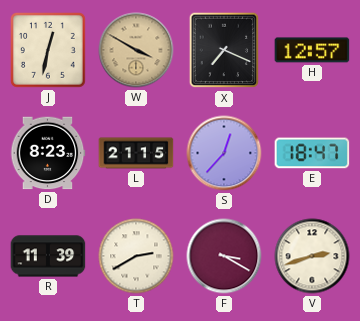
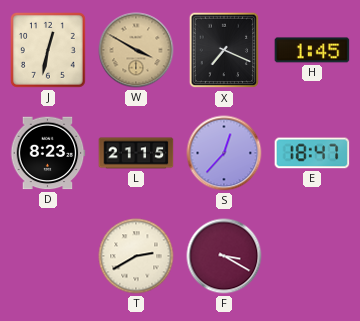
H: 12:57 -> 1:45 (312, 50)
R: 11:39 -> none (48, 256)
V: 2:42 -> none (312, 256)
